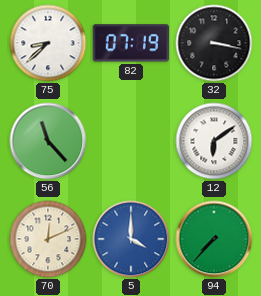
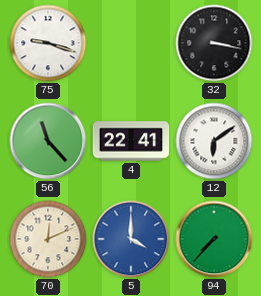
75: 8:38 -> 9:18 (48, 43)
82: 07:19 -> none (130, 43)
4: none -> 22:41 (131, 141)
